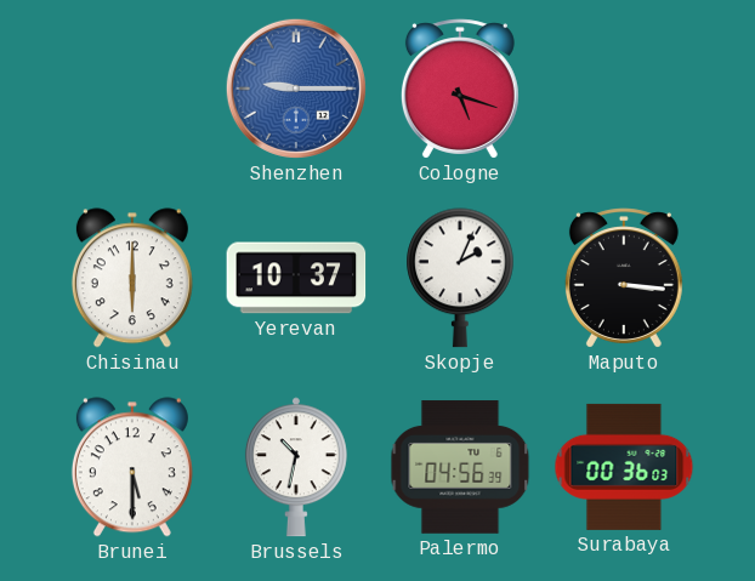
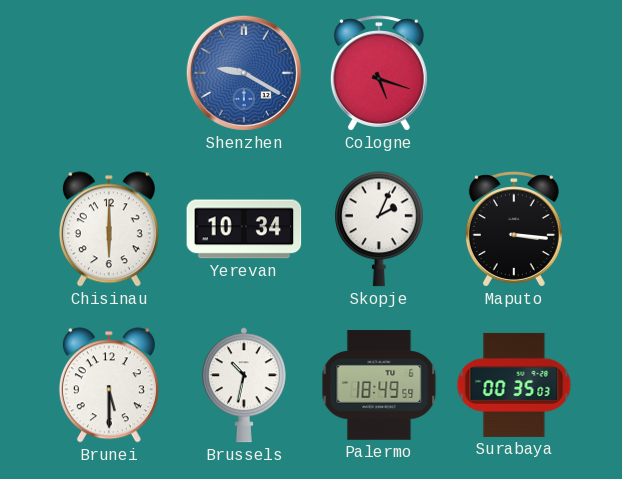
Shenzhen: 9:15 -> 9:20 (244, 73)
Yerevan: 10:37 -> 10:34 (244, 229)
Palermo: 04:56 -> 18:49 (379, 385)
Surabaya: 00:36 -> 00:35 (514, 385)
